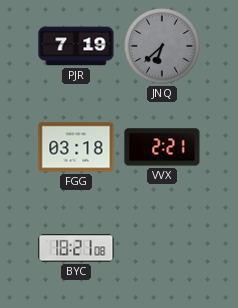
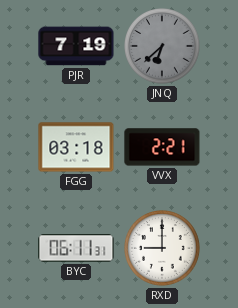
BYC: 18:21 -> 06:11 (76, 248)
RXD: none -> 9:00 (163, 249)
